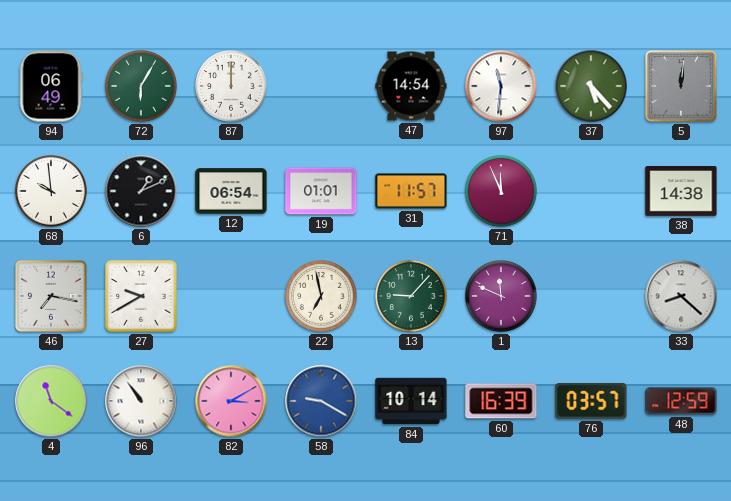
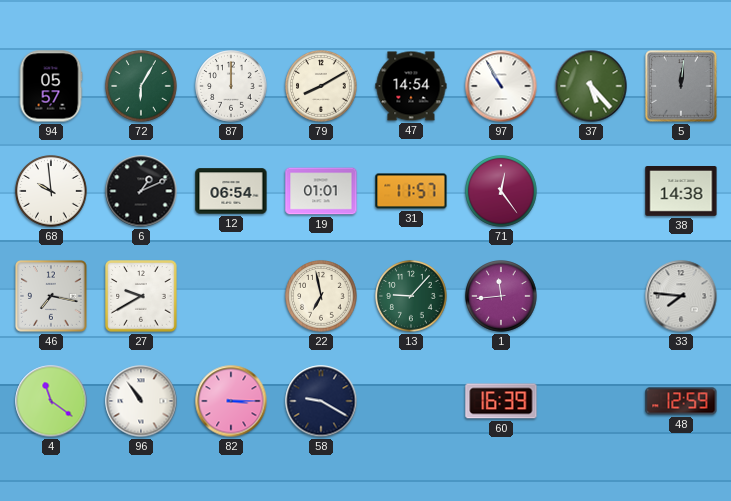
94: 06:49 -> 05:57 (51, 86)
79: none -> 8:10 (321, 86)
97: 11:31 -> 10:55 (501, 86)
71: 11:56 -> 12:24 (501, 191)
1: 11:49 -> 11:44 (501, 296)
33: 8:22 -> 7:46 (681, 296)
82: 3:10 -> 3:15 (231, 401)
58 dial: blue -> navy (321, 401)
84: 10:14 -> none (411, 401)
76: 03:57 -> none (591, 401)
